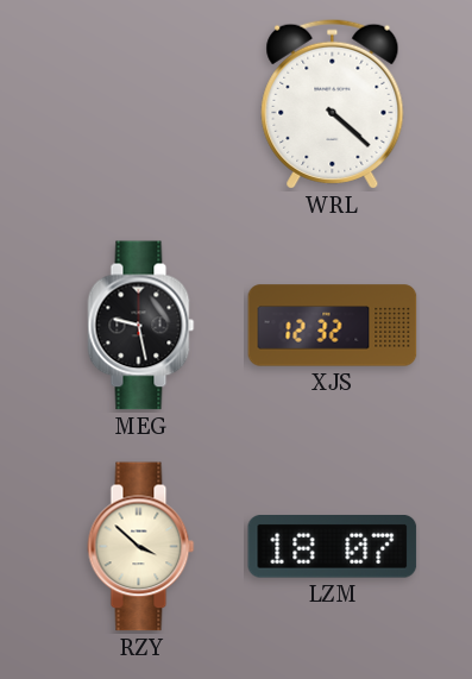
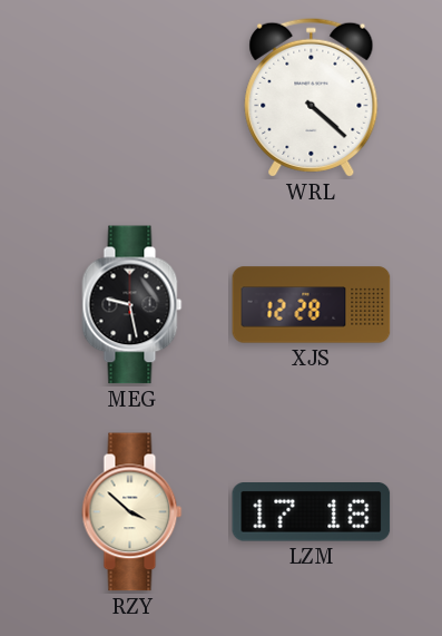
XJS: 12:32 -> 12:28 (312, 305)
LZM: 18:07 -> 17:18 (312, 512)
